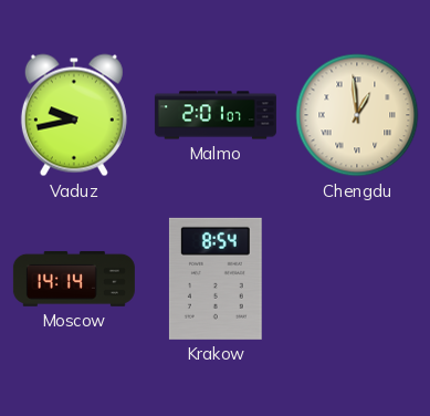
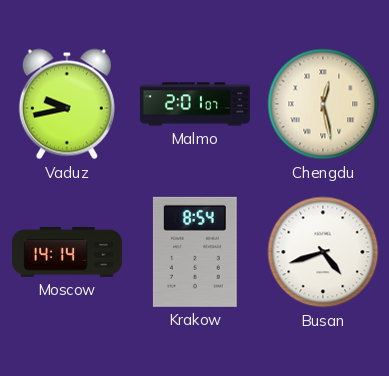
Chengdu: 12:59 -> 12:28 (323, 104)
Busan: none -> 4:42 (323, 252)
